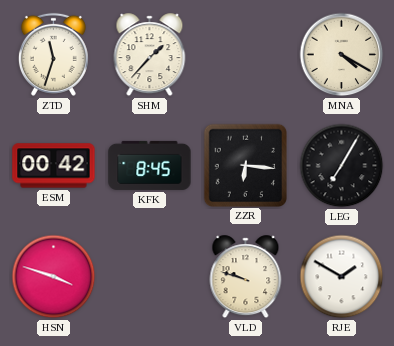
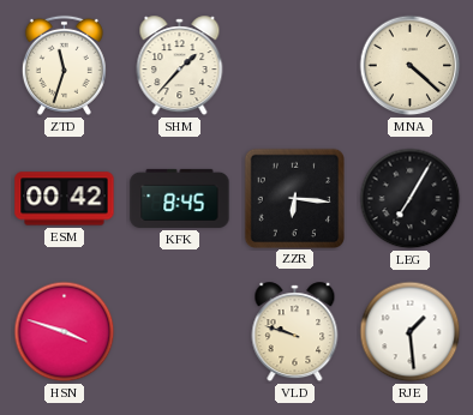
MNA: 4:20 -> 4:22 (411, 66)
RJE: 1:50 -> 1:29 (411, 332)
